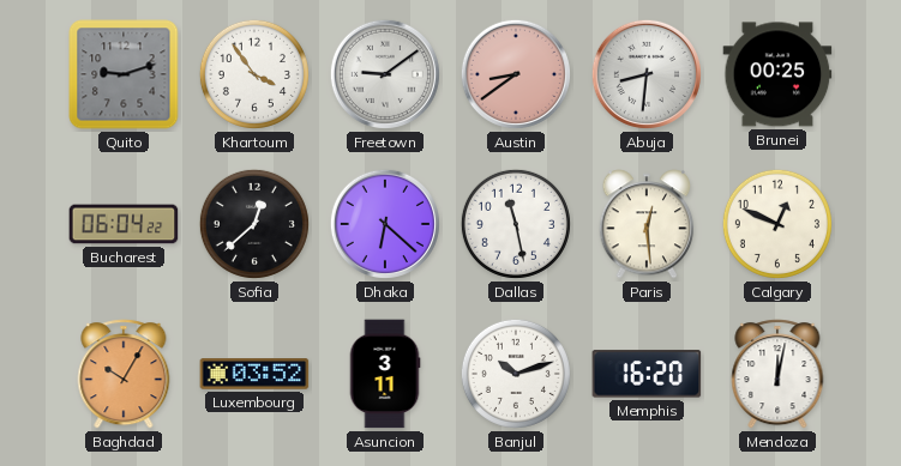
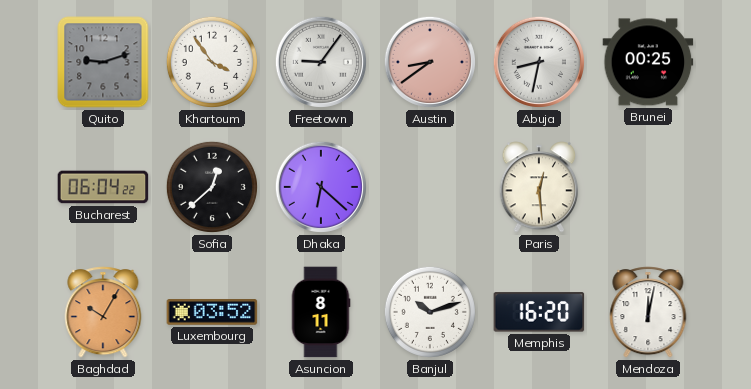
Freetown: 9:09 -> 9:06 (321, 62)
Abuja: 8:31 -> 8:32 (539, 62)
Dallas: 11:28 -> none (516, 224)
Calgary: 12:49 -> none (777, 224)
Asuncion: 3:11 -> 8:11 (321, 312)
